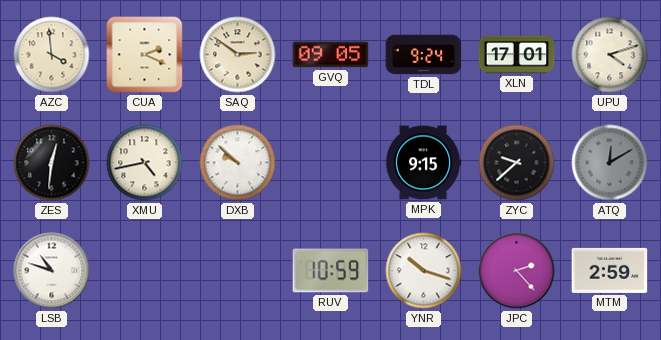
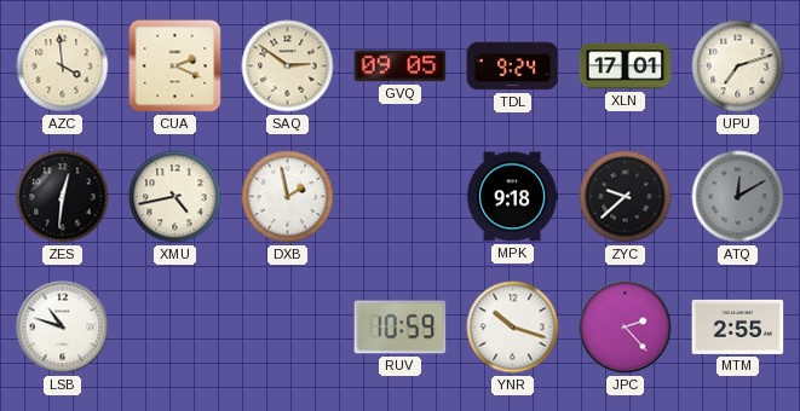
UPU: 4:12 -> 7:12 (738, 66)
DXB: 9:52 -> 1:58 (288, 197)
MPK: 9:15 -> 9:18 (512, 197)
MTM: 2:59 -> 2:55 (738, 326)
